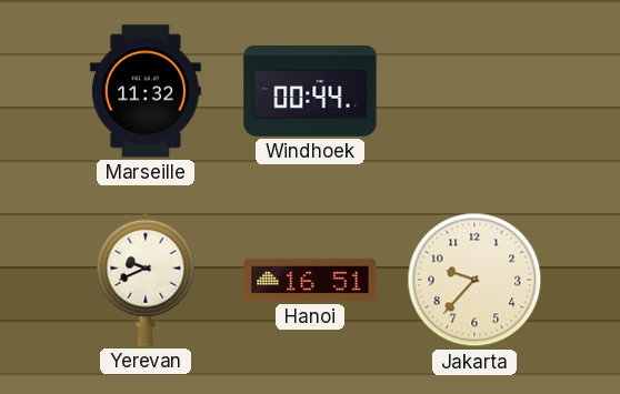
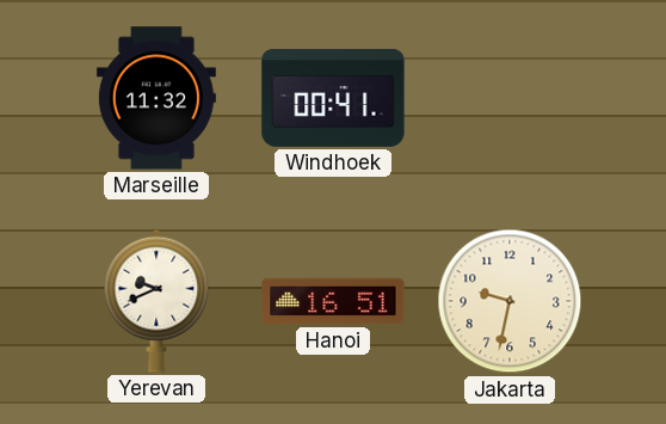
Windhoek: 00:44 -> 00:41 (333, 98)
Jakarta: 9:37 -> 9:32 (510, 301)
